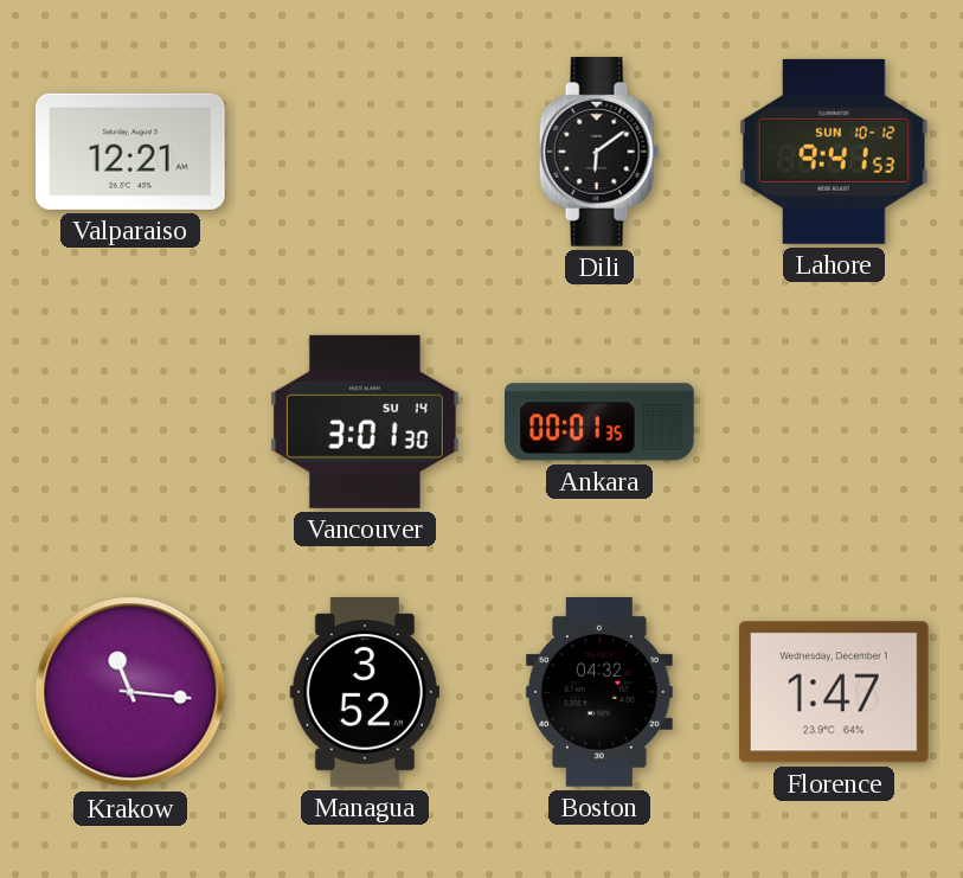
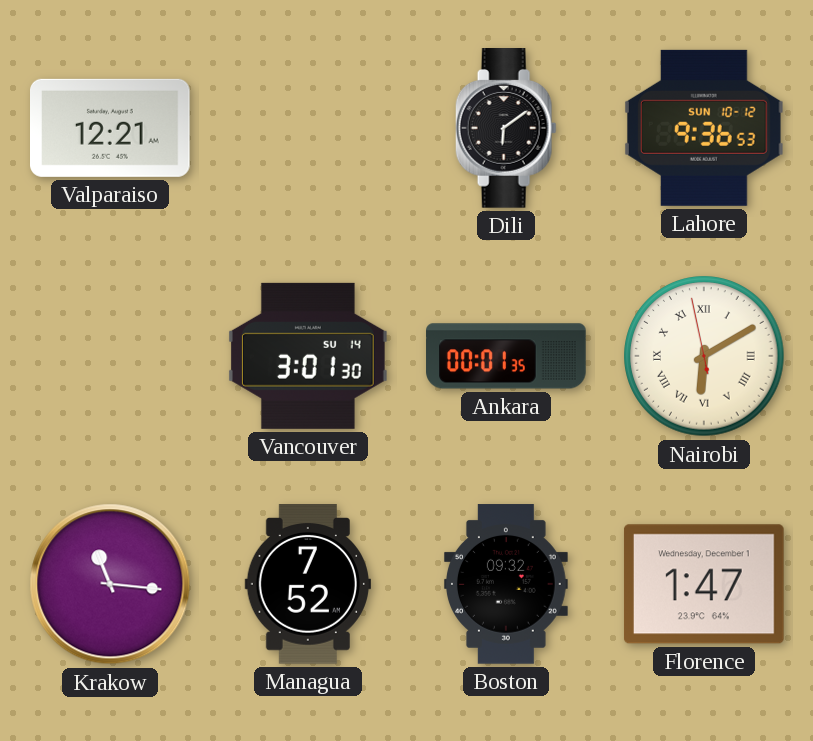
Lahore: 9:41 -> 9:36 (704, 128)
Nairobi: none -> 6:09 (704, 356)
Managua: 3:52 -> 7:52 (308, 584)
Boston: 04:32 -> 09:32 (506, 584)
